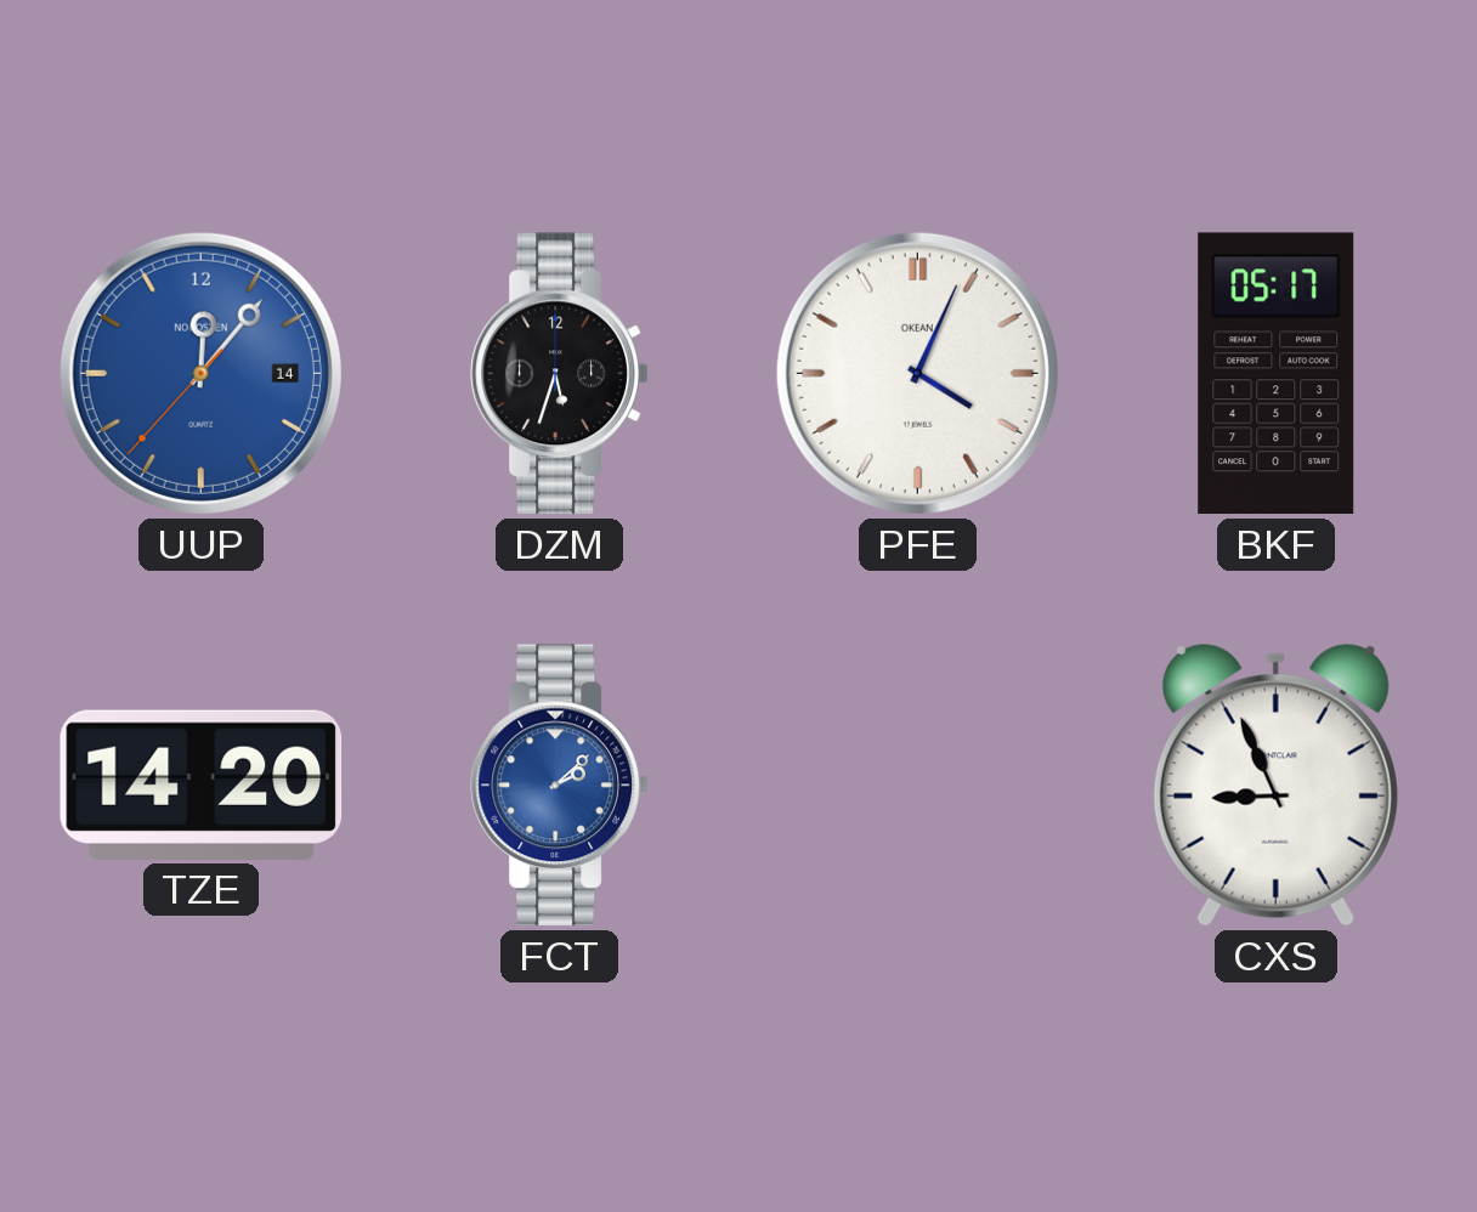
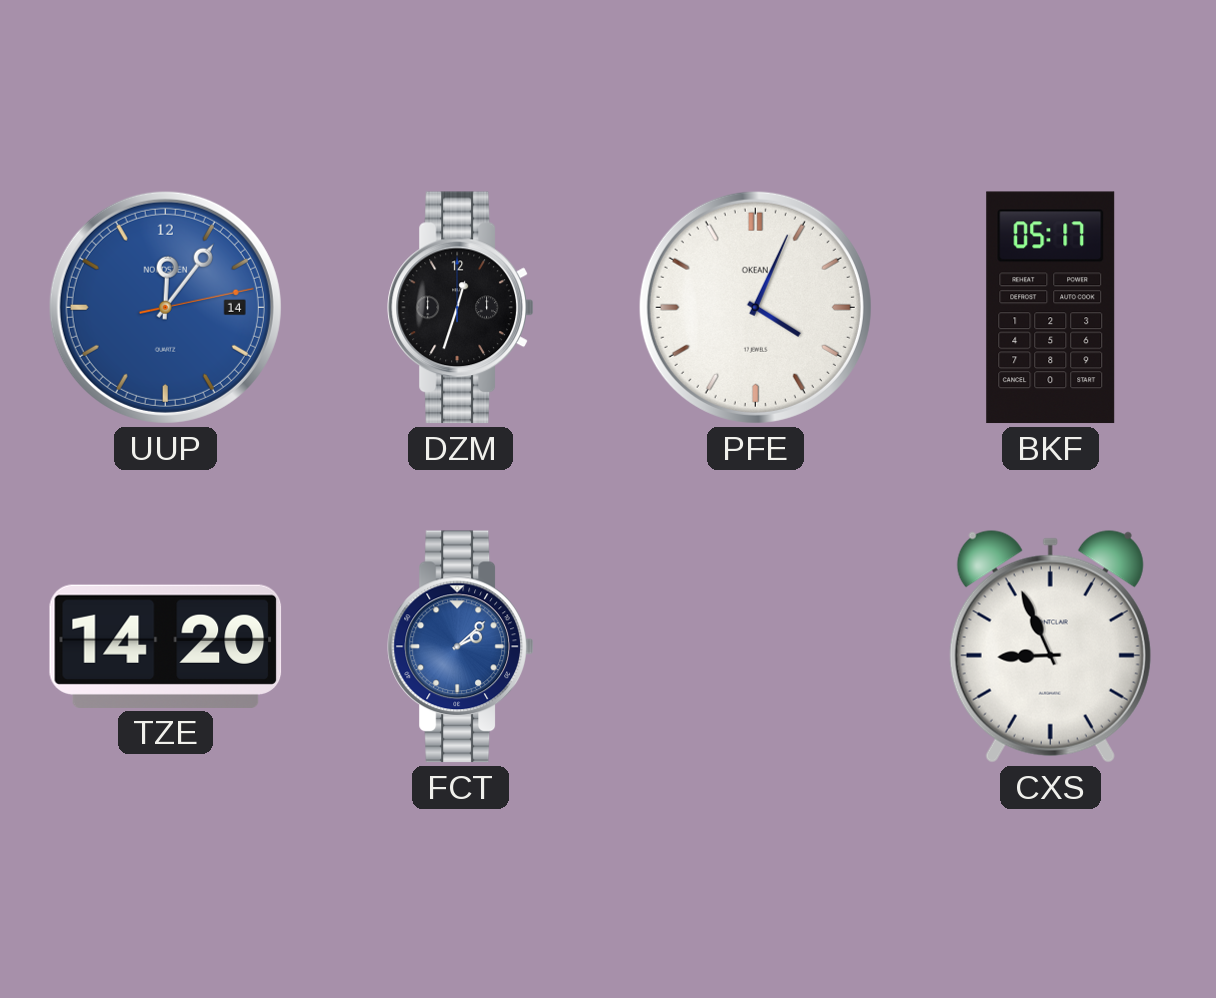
UUP: 12:06:37 -> 12:06:13 (165, 307)
DZM: 5:33 -> 12:33 (461, 308)
